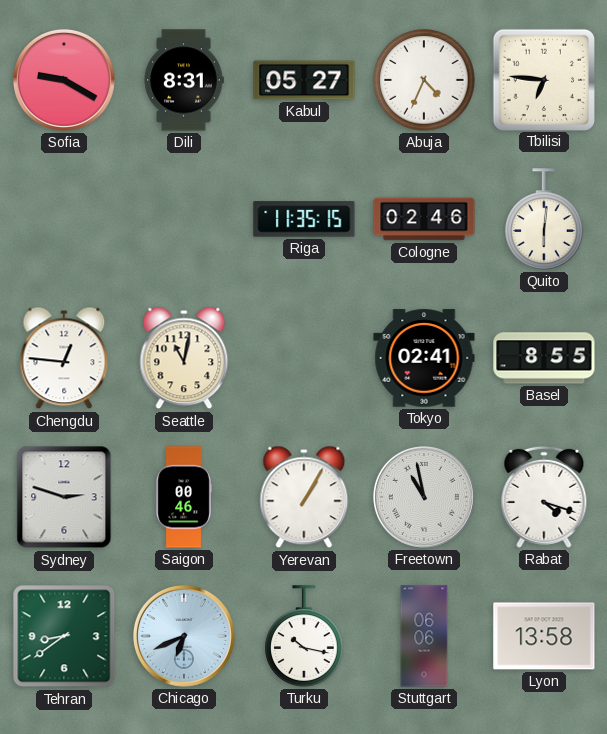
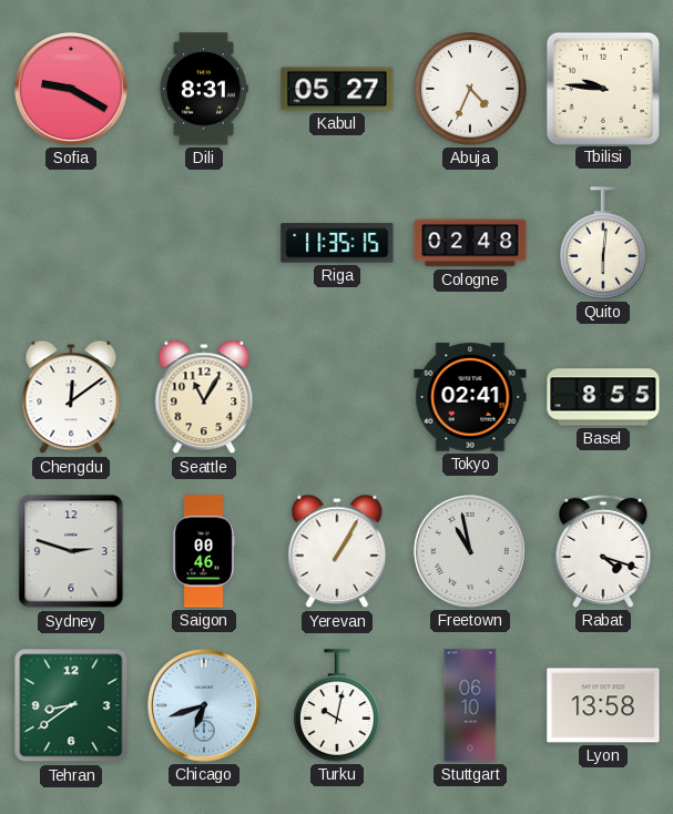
Tbilisi: 6:46 -> 9:46 (602, 88)
Cologne: 02:46 -> 02:48 (470, 243)
Chengdu: 12:46 -> 12:09 (71, 397)
Seattle: 11:02 -> 11:05 (204, 397)
Chicago: 6:41 -> 6:42 (204, 705)
Turku: 10:17 -> 10:02 (337, 705)
Stuttgart: 06:06 -> 06:10 (470, 705)
